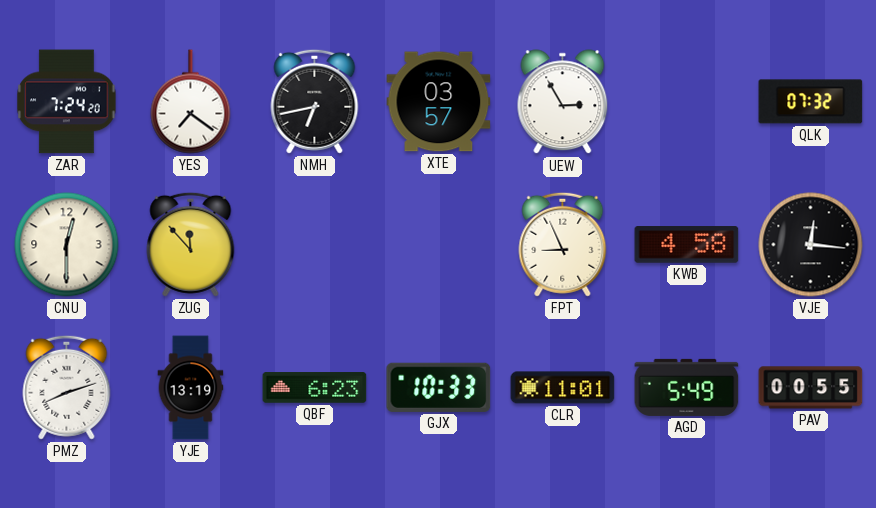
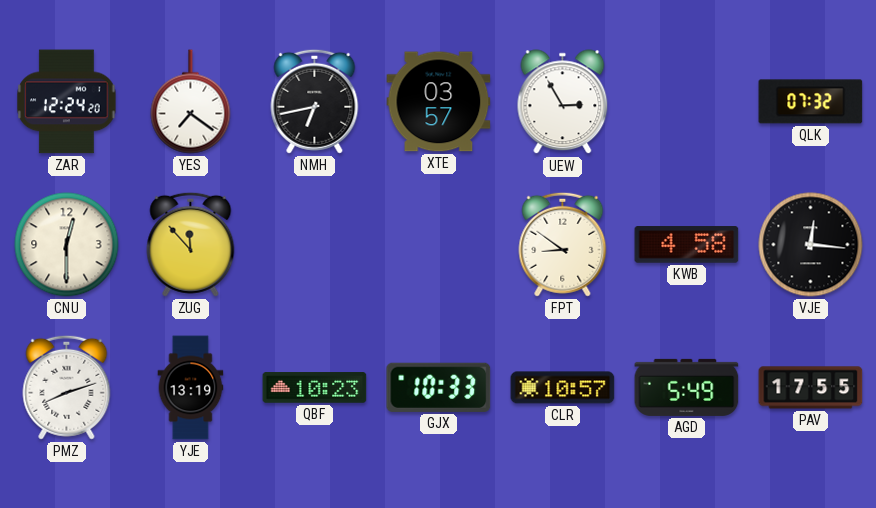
ZAR: 7:24 -> 12:24 (67, 102)
FPT: 8:56 -> 8:51 (563, 244)
QBF: 6:23 -> 10:23 (315, 388)
CLR: 11:01 -> 10:57 (563, 388)
PAV: 00:55 -> 17:55 (811, 388)
